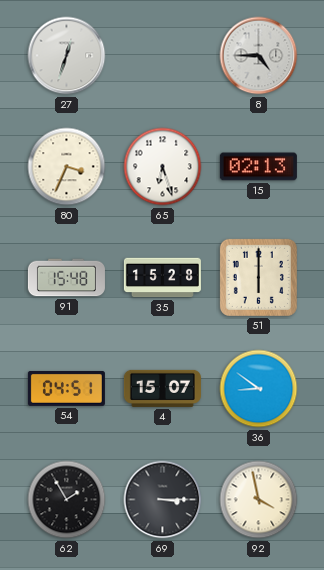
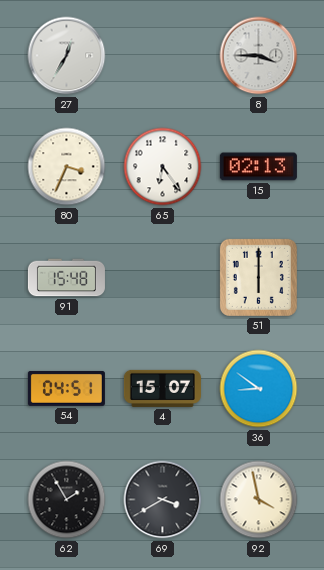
27: 12:33 -> 12:35 (67, 56)
8: 4:45 -> 3:45 (259, 56)
65: 6:27 -> 6:24 (163, 167)
35: 15:28 -> none (162, 278)
69: 3:15 -> 3:40 (163, 500)
